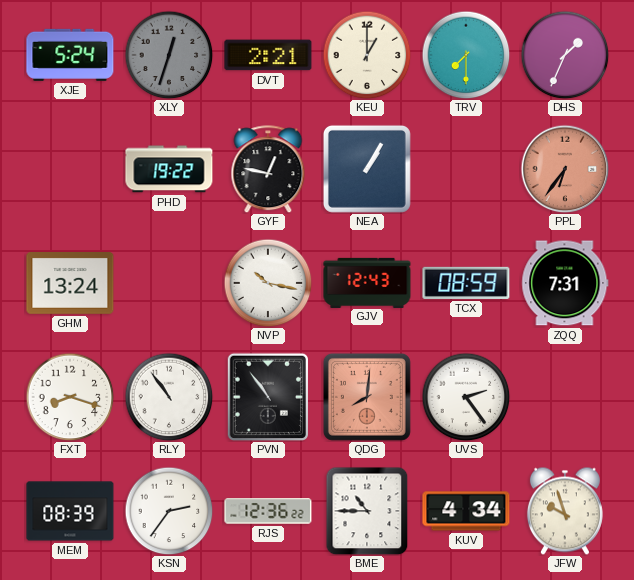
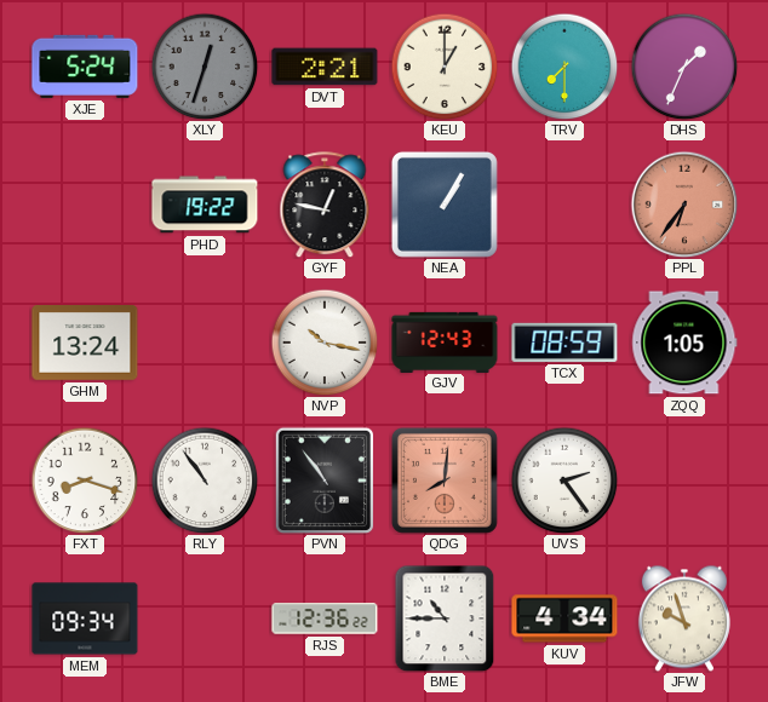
ZQQ: 7:31 -> 1:05 (684, 343)
MEM: 08:39 -> 09:34 (85, 618)
KSN: 2:36 -> none (169, 511)
